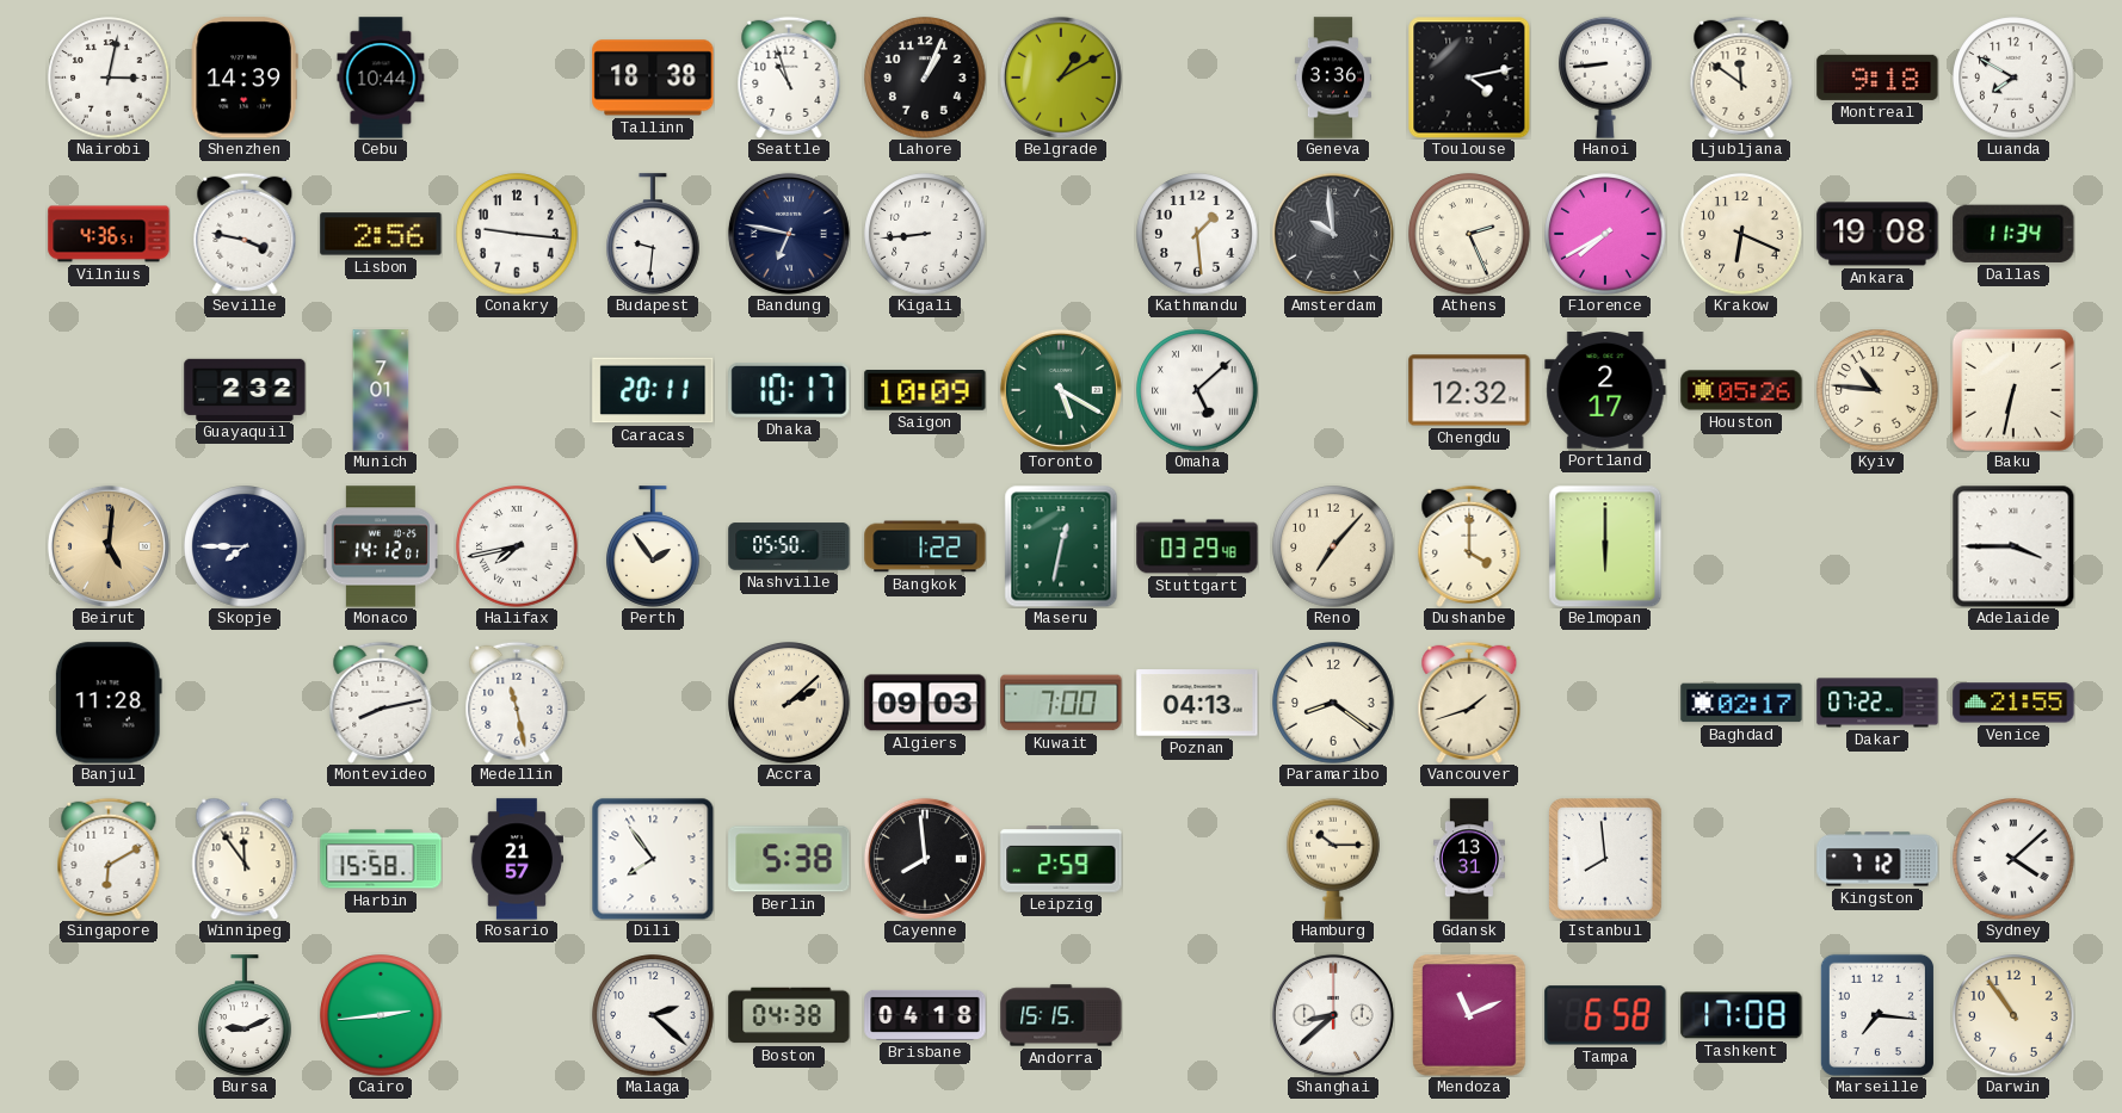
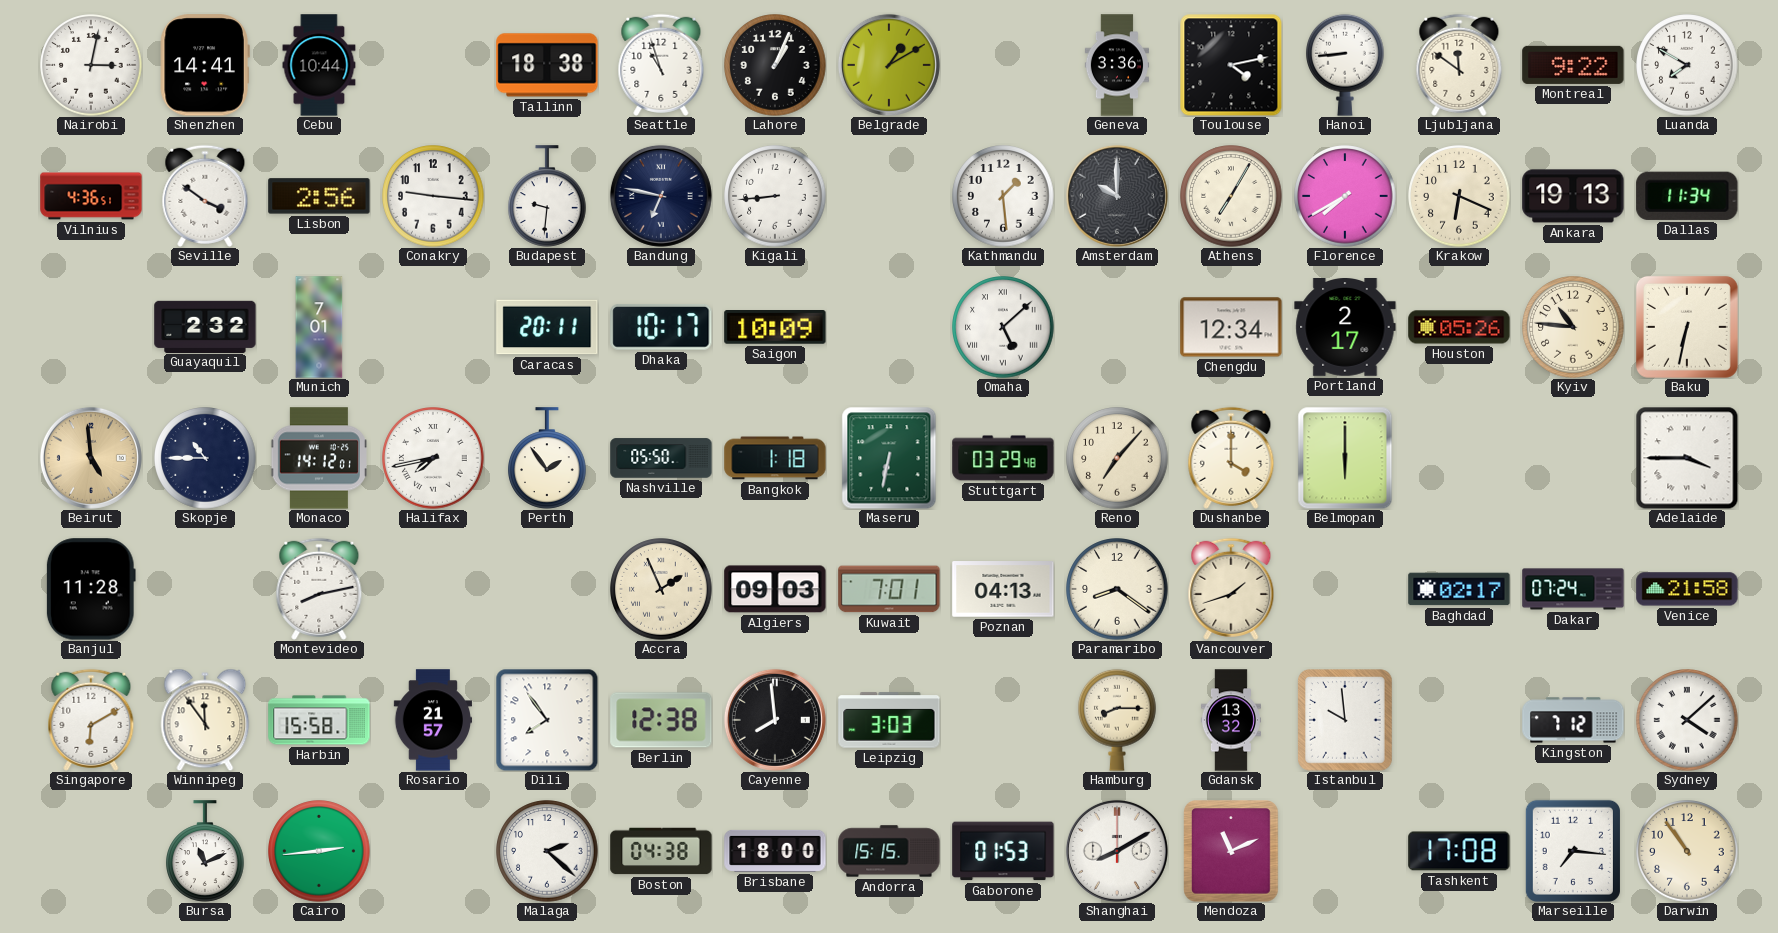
Shenzhen: 14:39 -> 14:41 (205, 65)
Montreal: 9:18 -> 9:22 (1573, 65)
Seville: 3:47 -> 3:51 (205, 196)
Amsterdam: 9:59 -> 10:00 (1117, 196)
Athens: 2:26 -> 7:05 (1231, 196)
Ankara: 19:08 -> 19:13 (1573, 196)
Toronto: 5:20 -> none (1061, 390)
Chengdu: 12:32 -> 12:34 (1231, 327)
Beirut: 5:01 -> 4:59 (91, 458)
Skopje: 7:45 -> 10:45 (205, 458)
Bangkok: 1:22 -> 1:18 (775, 458)
Maseru: 12:32 -> 6:32 (889, 458)
Medellin: 11:28 -> none (517, 703)
Accra: 2:08 -> 1:56 (661, 589)
Kuwait: 7:00 -> 7:01 (889, 589)
Dakar: 07:22 -> 07:24 (1573, 589)
Venice: 21:55 -> 21:58 (1687, 589)
Berlin: 5:38 -> 12:38 (661, 720)
Leipzig: 2:59 -> 3:03 (889, 720)
Hamburg: 10:15 -> 8:15 (1118, 720)
Gdansk: 13:31 -> 13:32 (1231, 720)
Istanbul: 7:59 -> 9:59 (1345, 720)
Bursa: 9:11 -> 11:11 (206, 851)
Brisbane: 04:18 -> 18:00 (775, 851)
Gaborone: none -> 01:53 (1003, 851)
Shanghai: 8:38 -> 8:10 (1117, 851)
Tampa: 6:58 -> none (1605, 1015)
